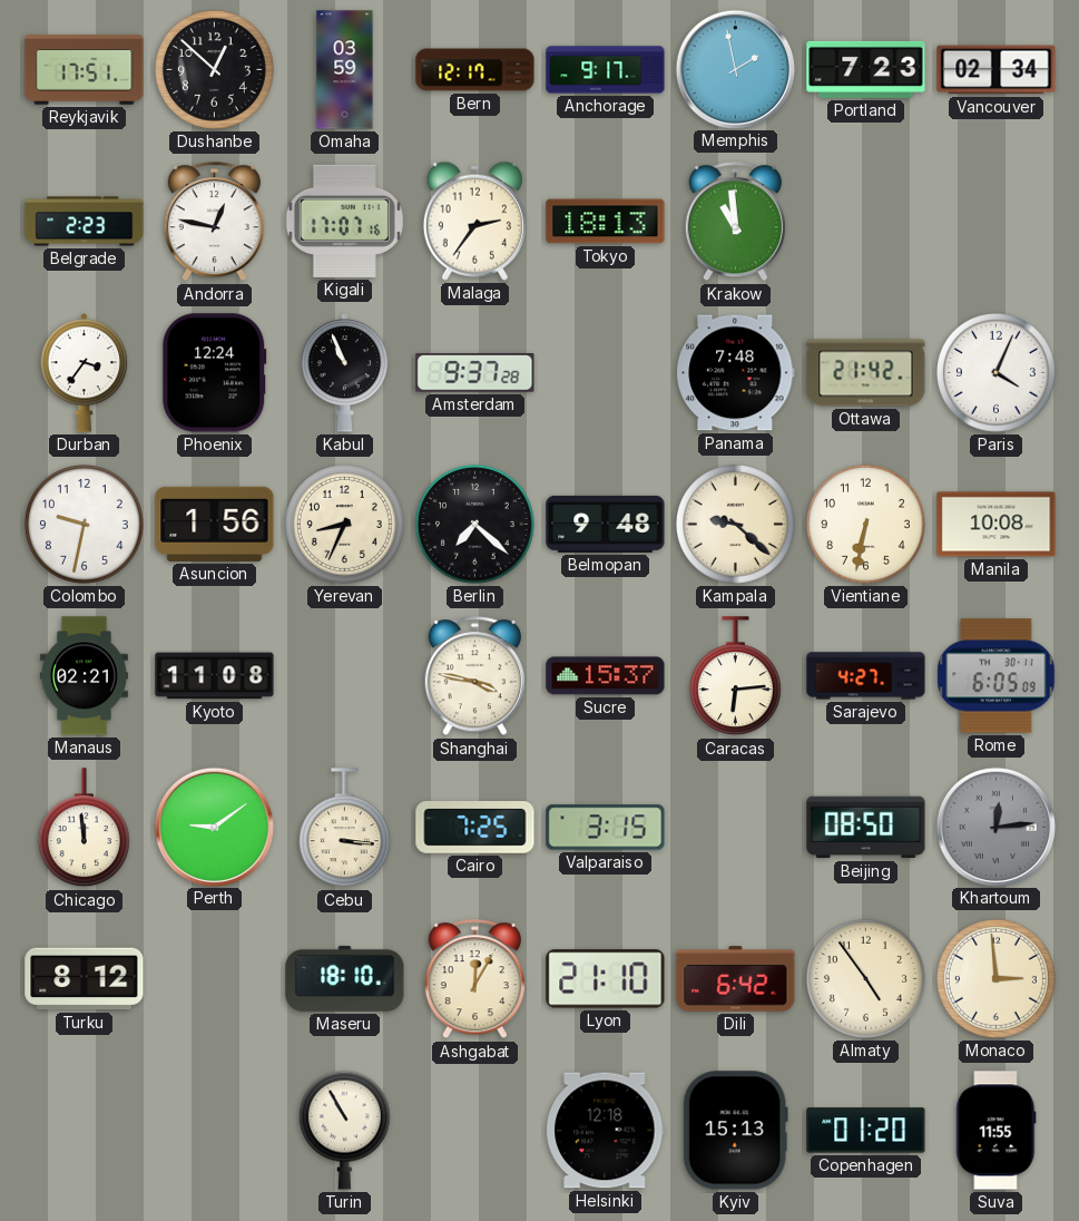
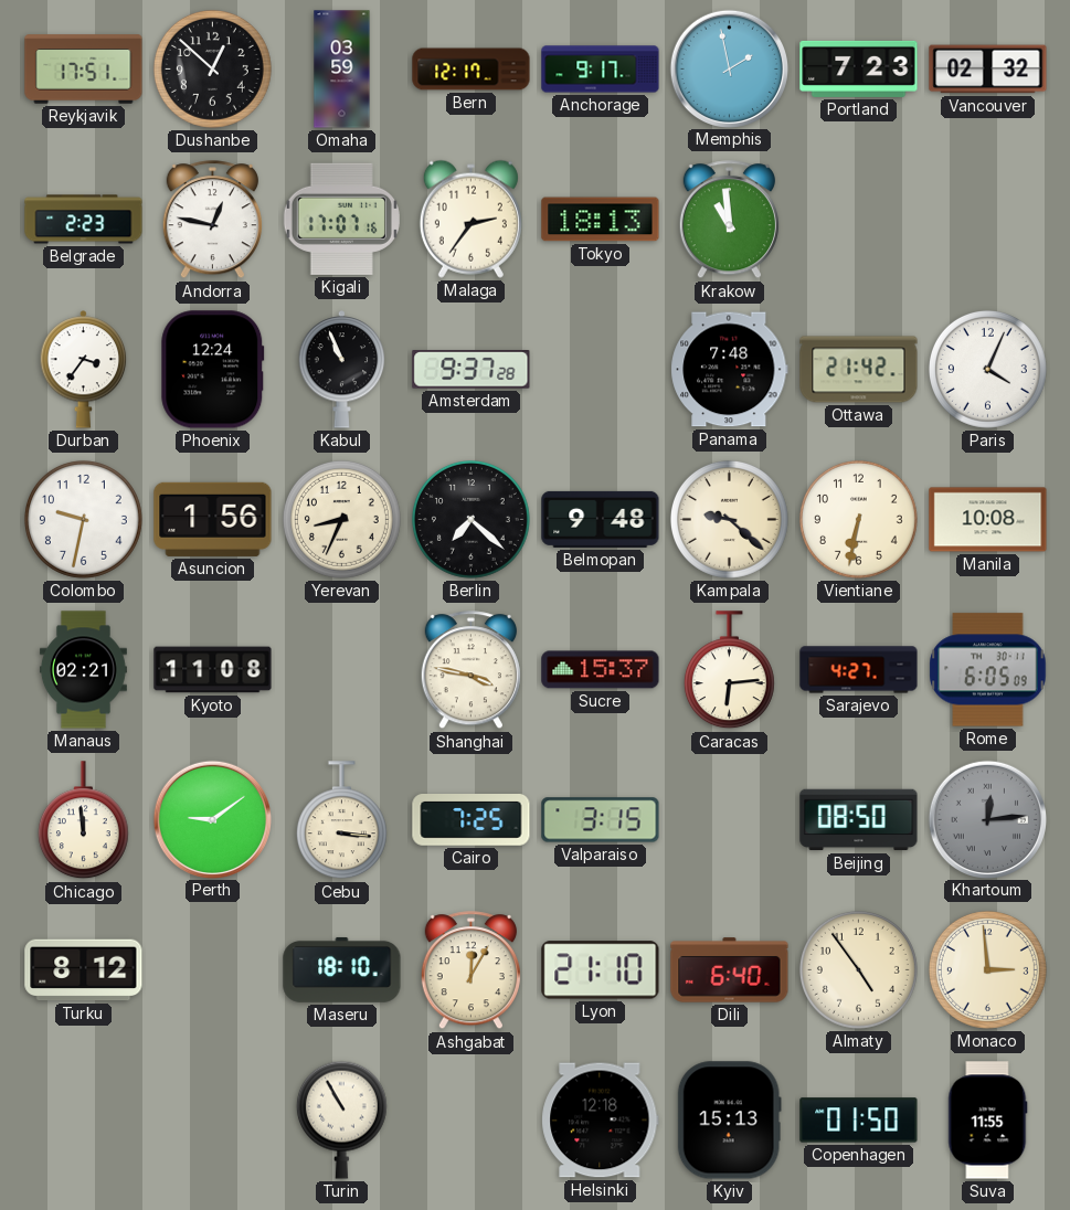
Vancouver: 02:34 -> 02:32 (988, 70)
Dili: 6:42 -> 6:40 (730, 970)
Copenhagen: 01:20 -> 01:50 (859, 1121)
